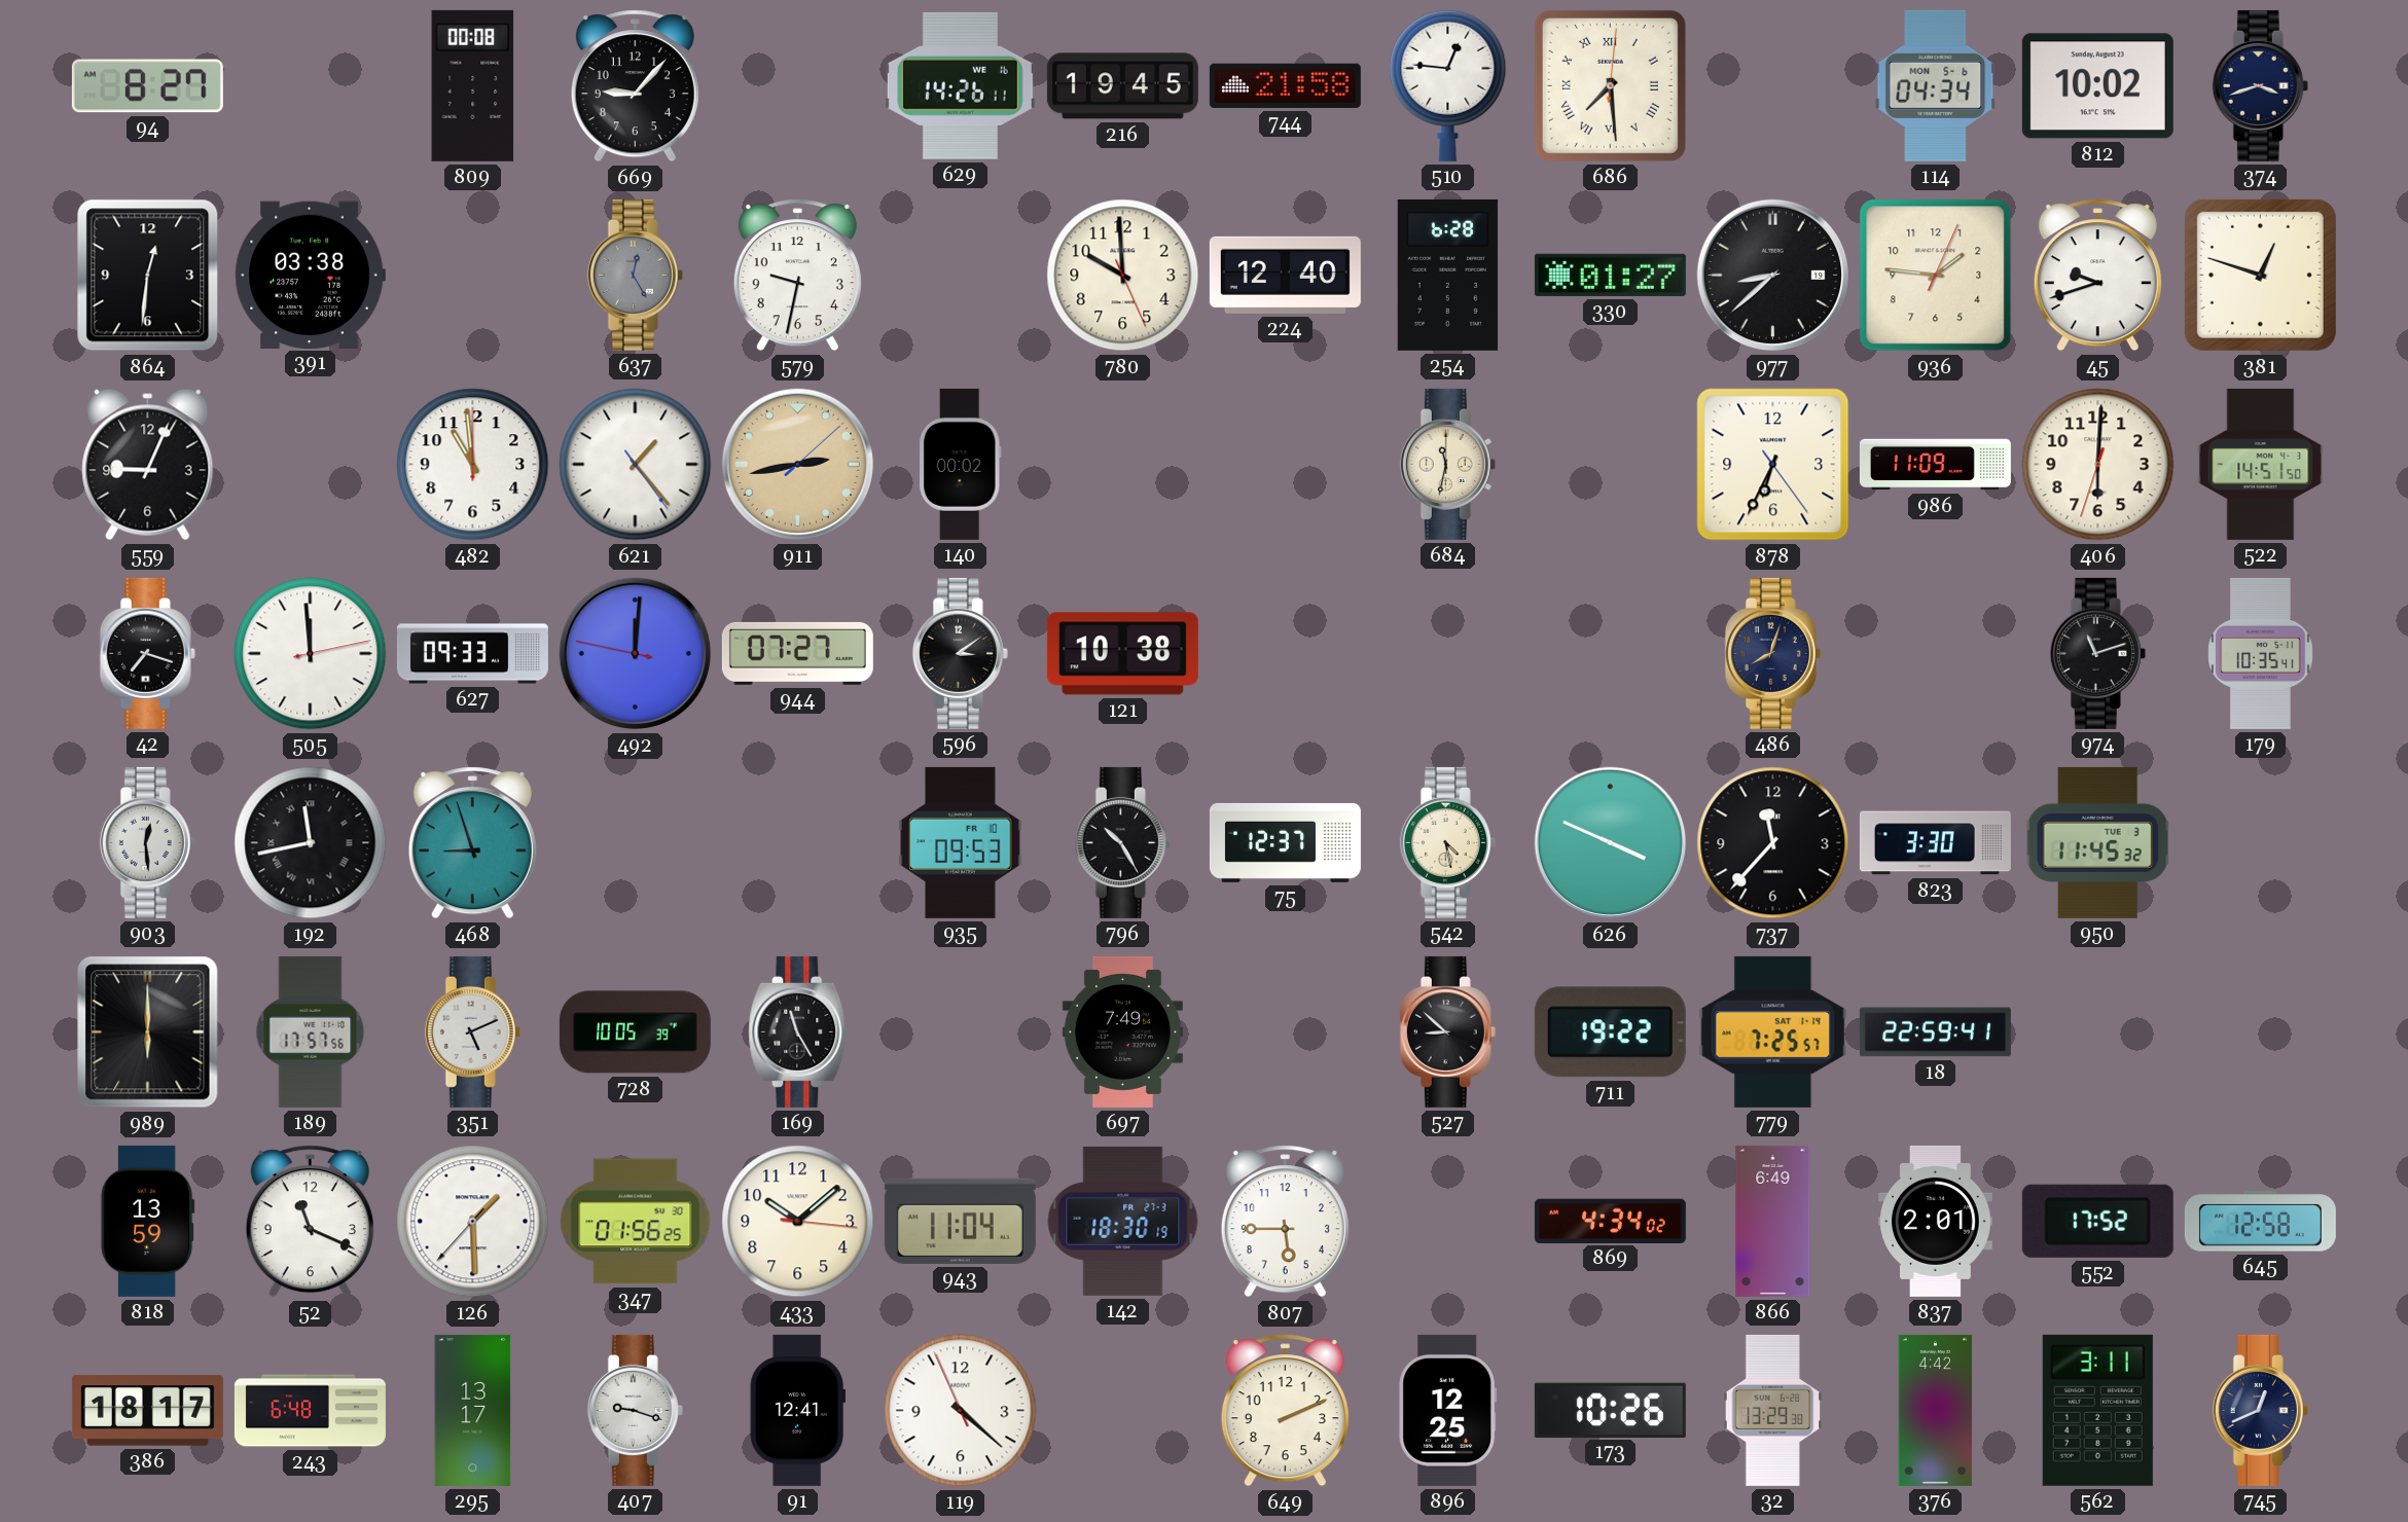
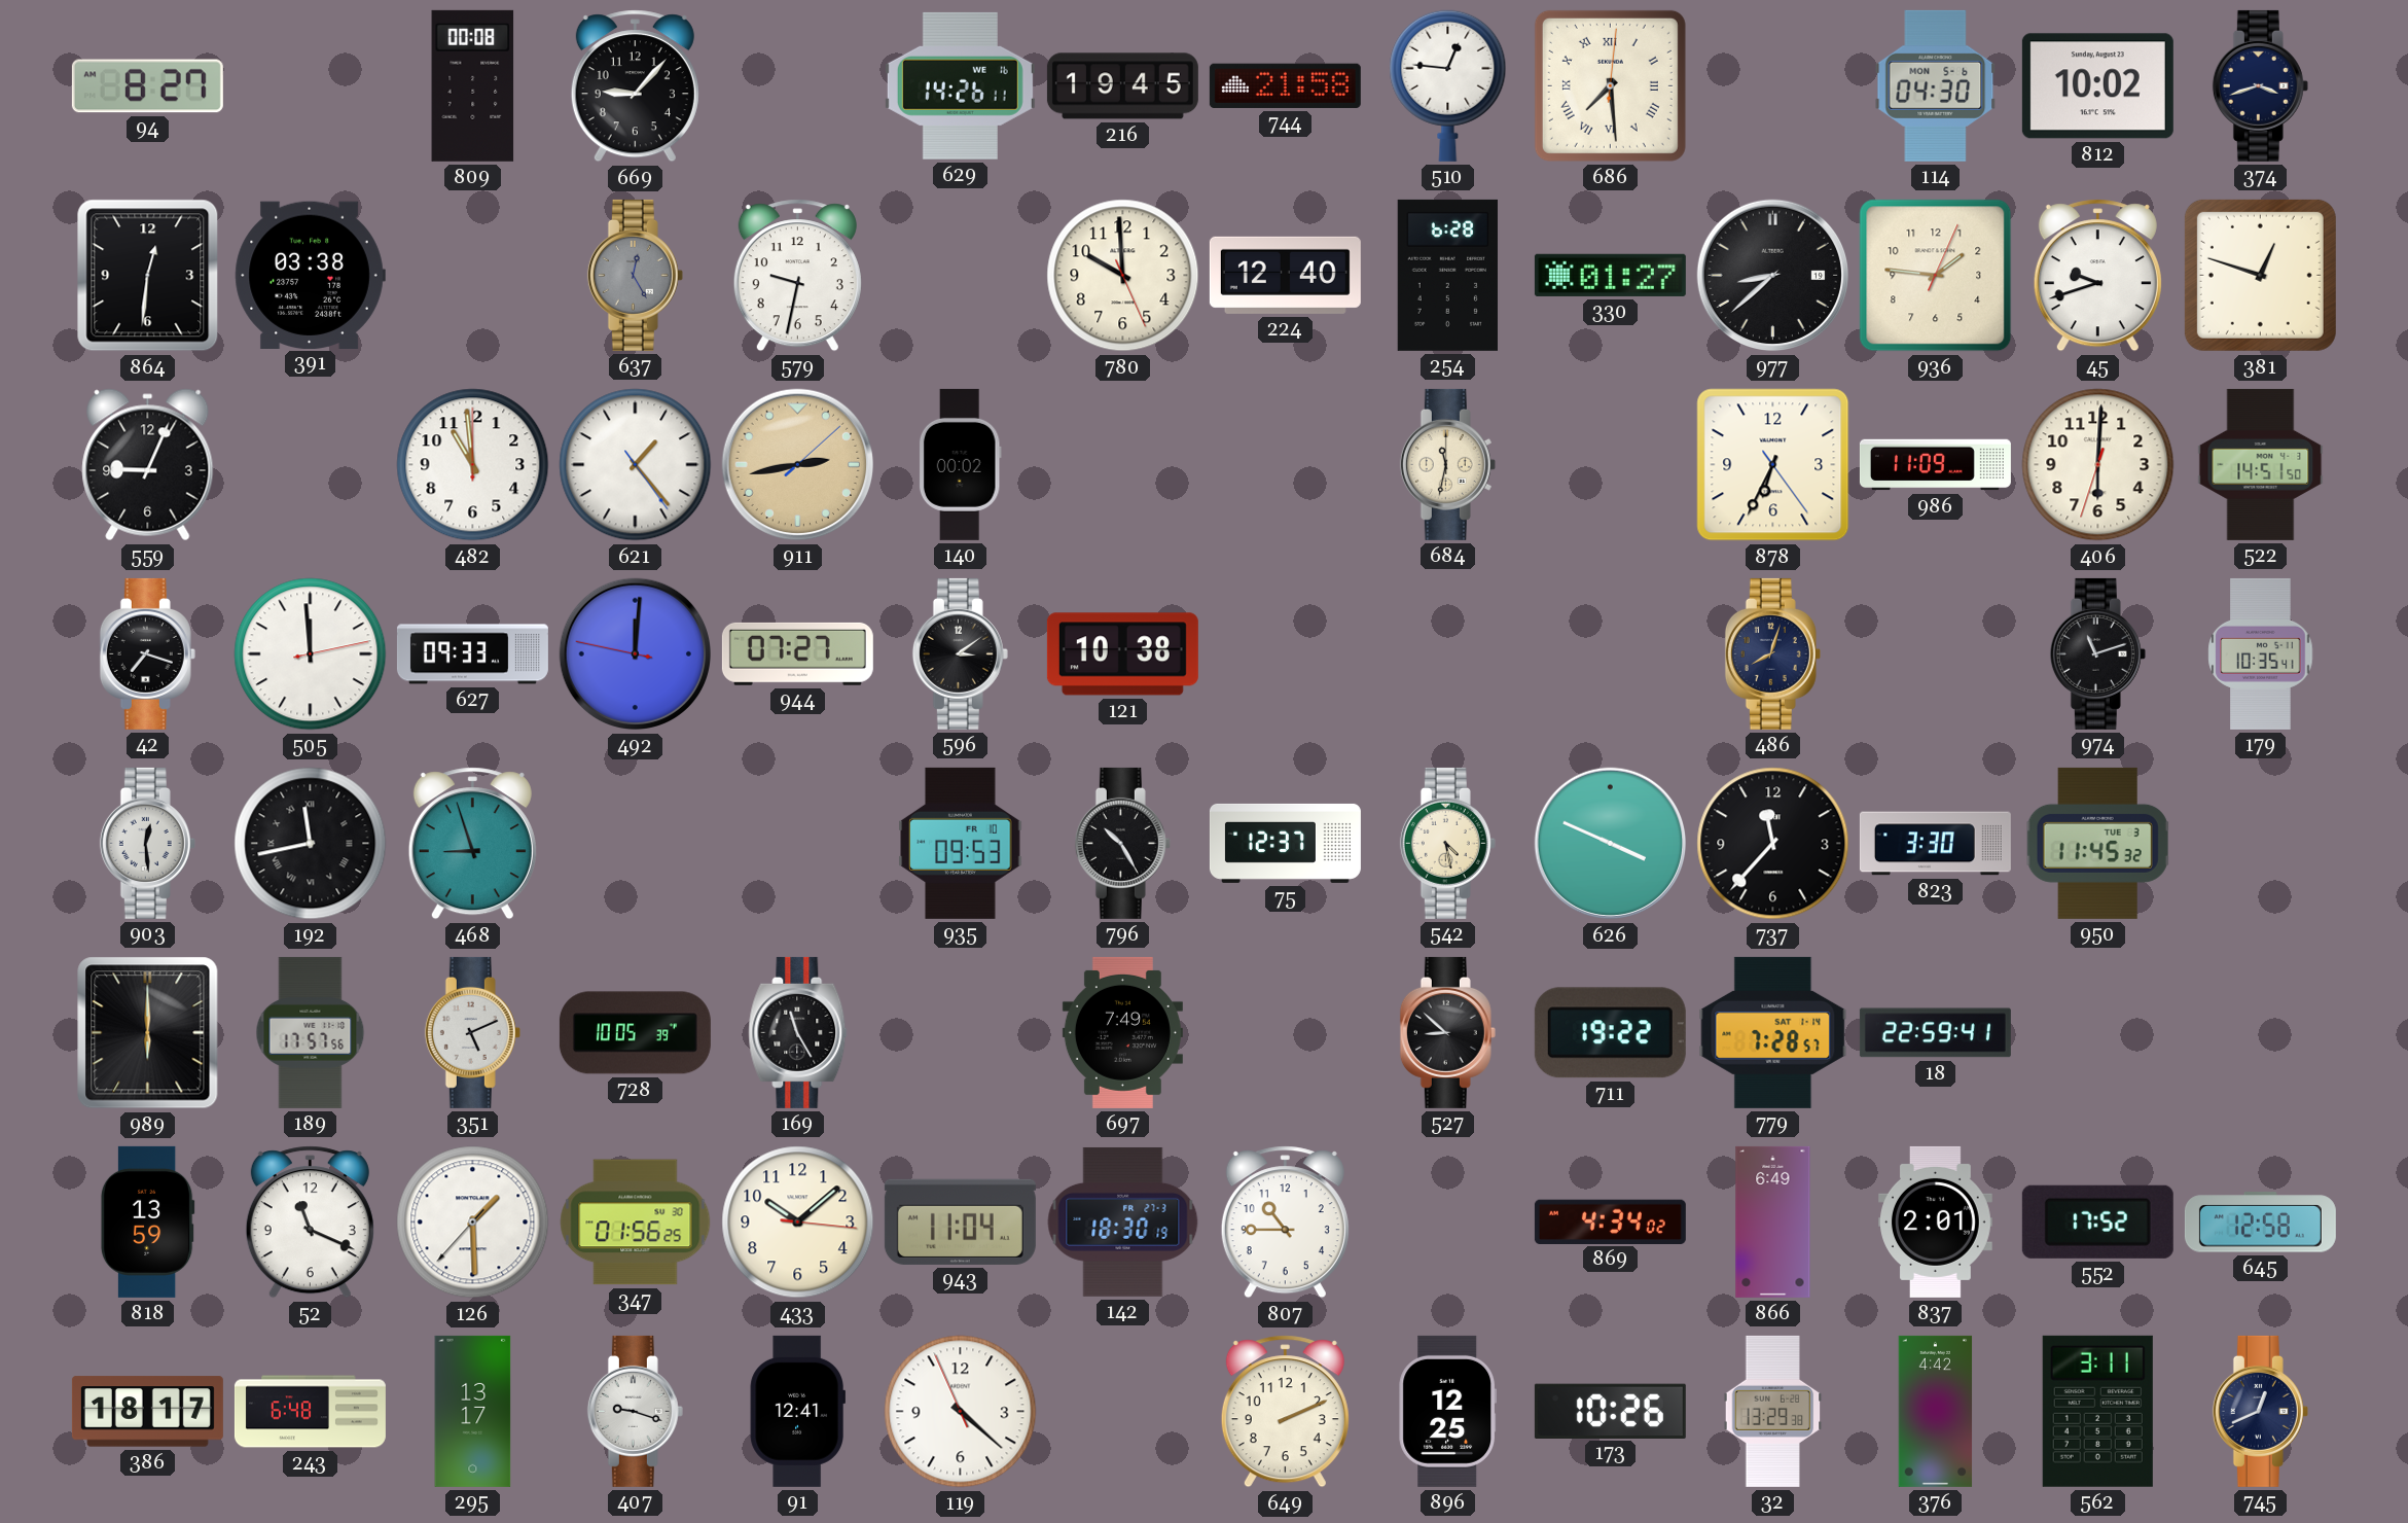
114: 04:34 -> 04:30 (1936, 85)
779: 7:25 -> 7:28 (1773, 1032)
807: 5:45 -> 10:45 (1285, 1223)
